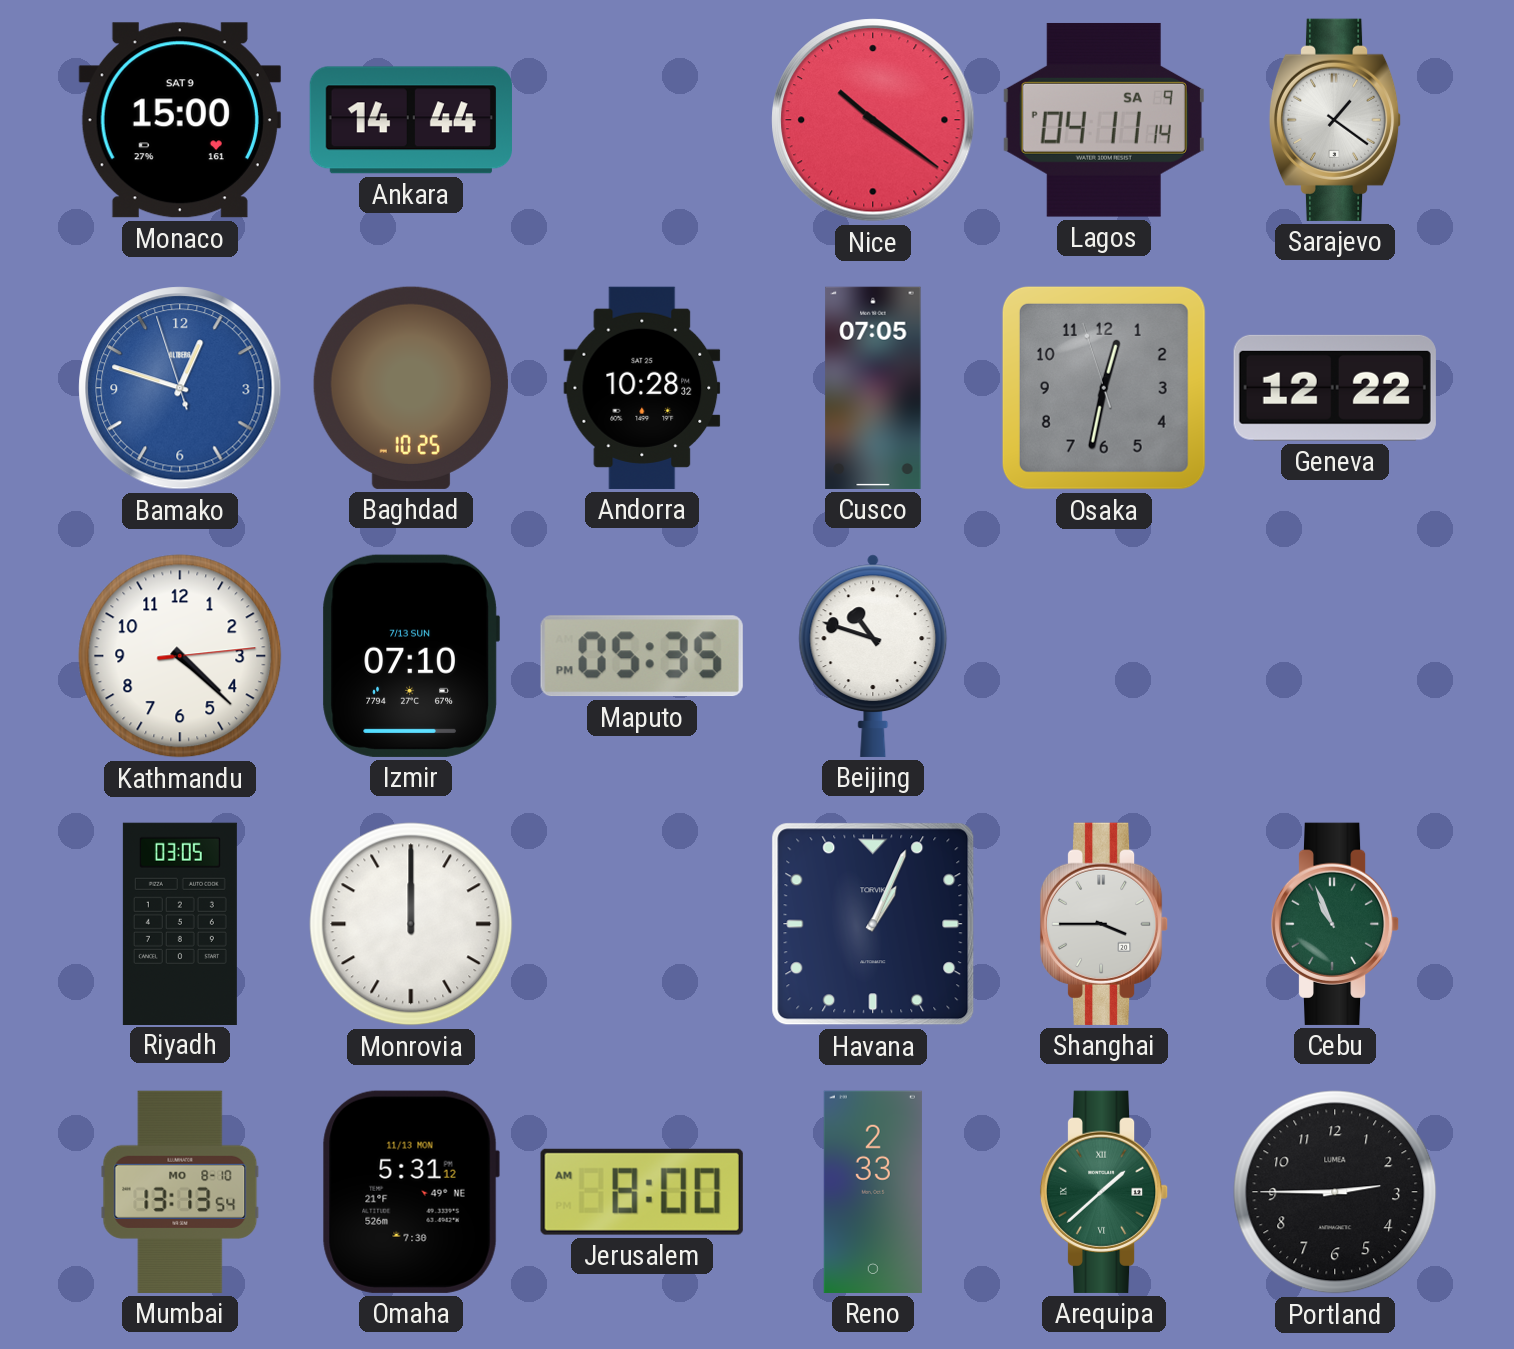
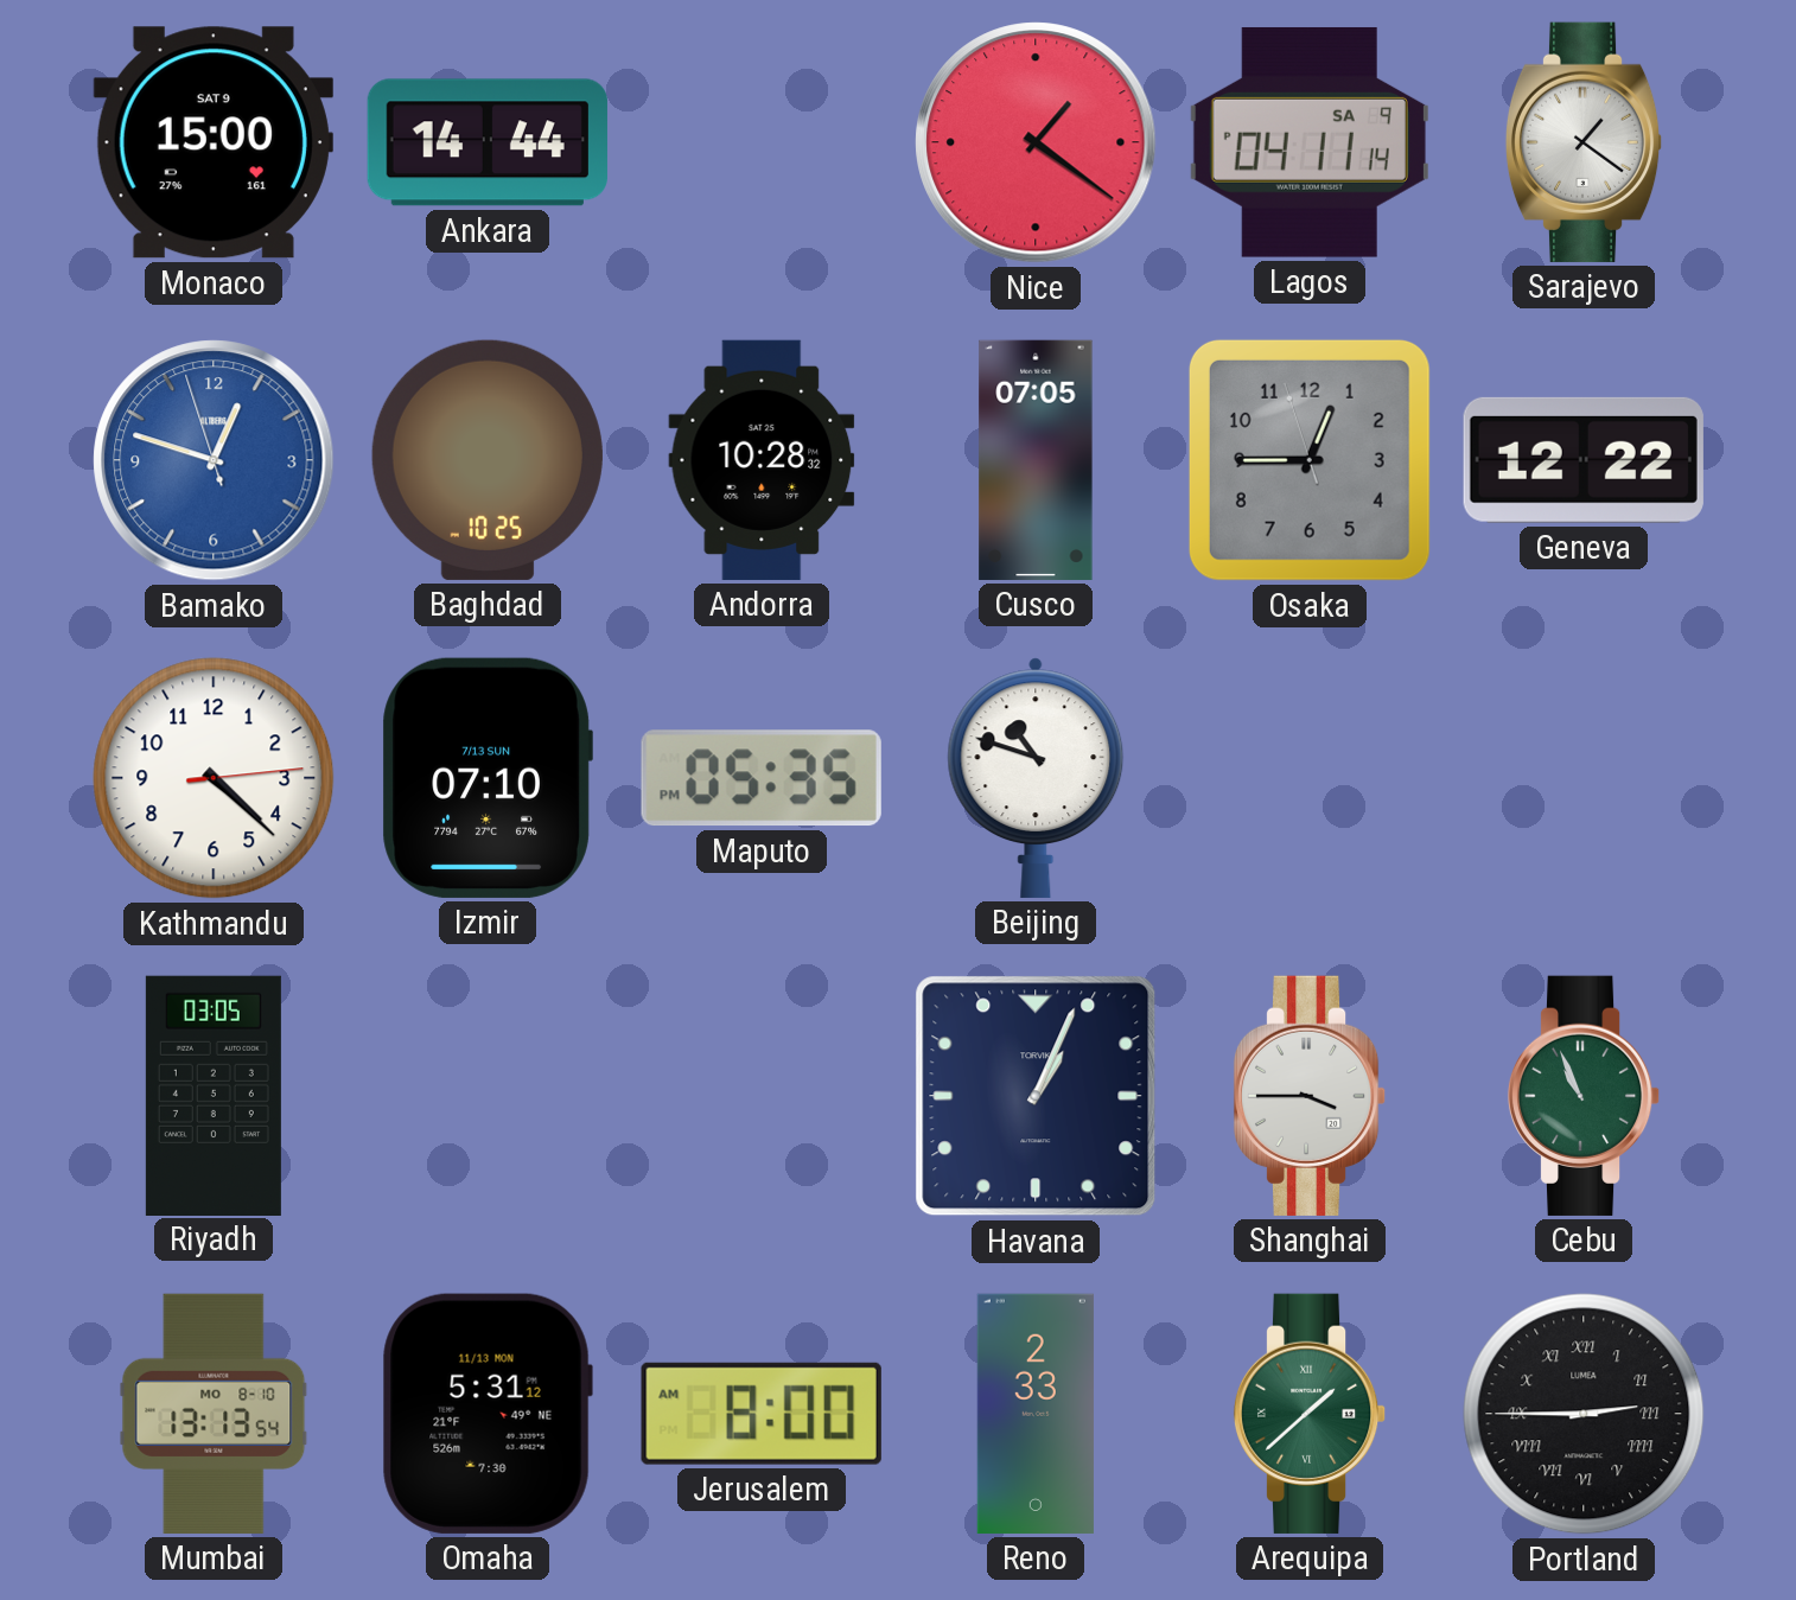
Nice: 10:21 -> 1:21 (1036, 142)
Osaka: 12:31 -> 12:44 (1310, 460)
Monrovia: 12:00 -> none (411, 924)
Portland numerals: Arabic -> Roman (1584, 1414)
